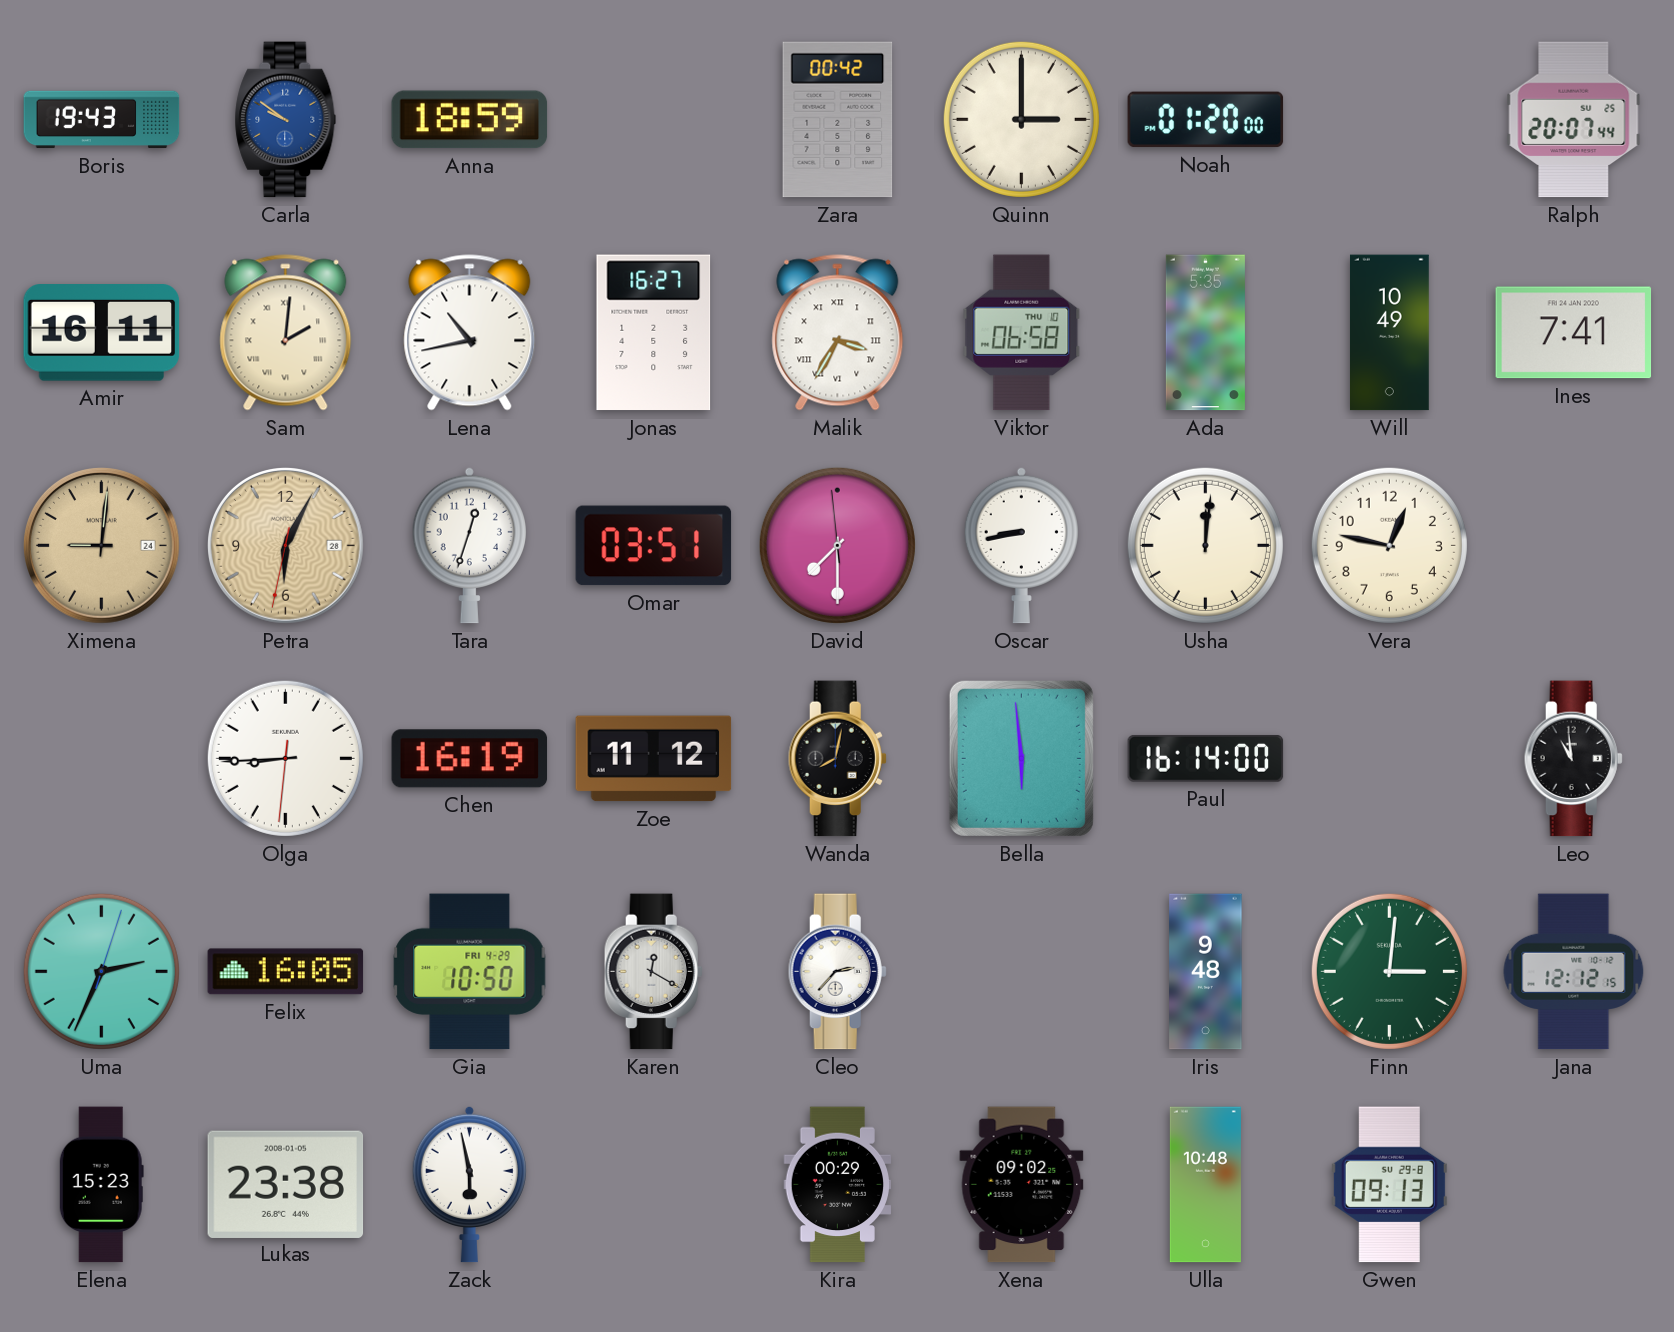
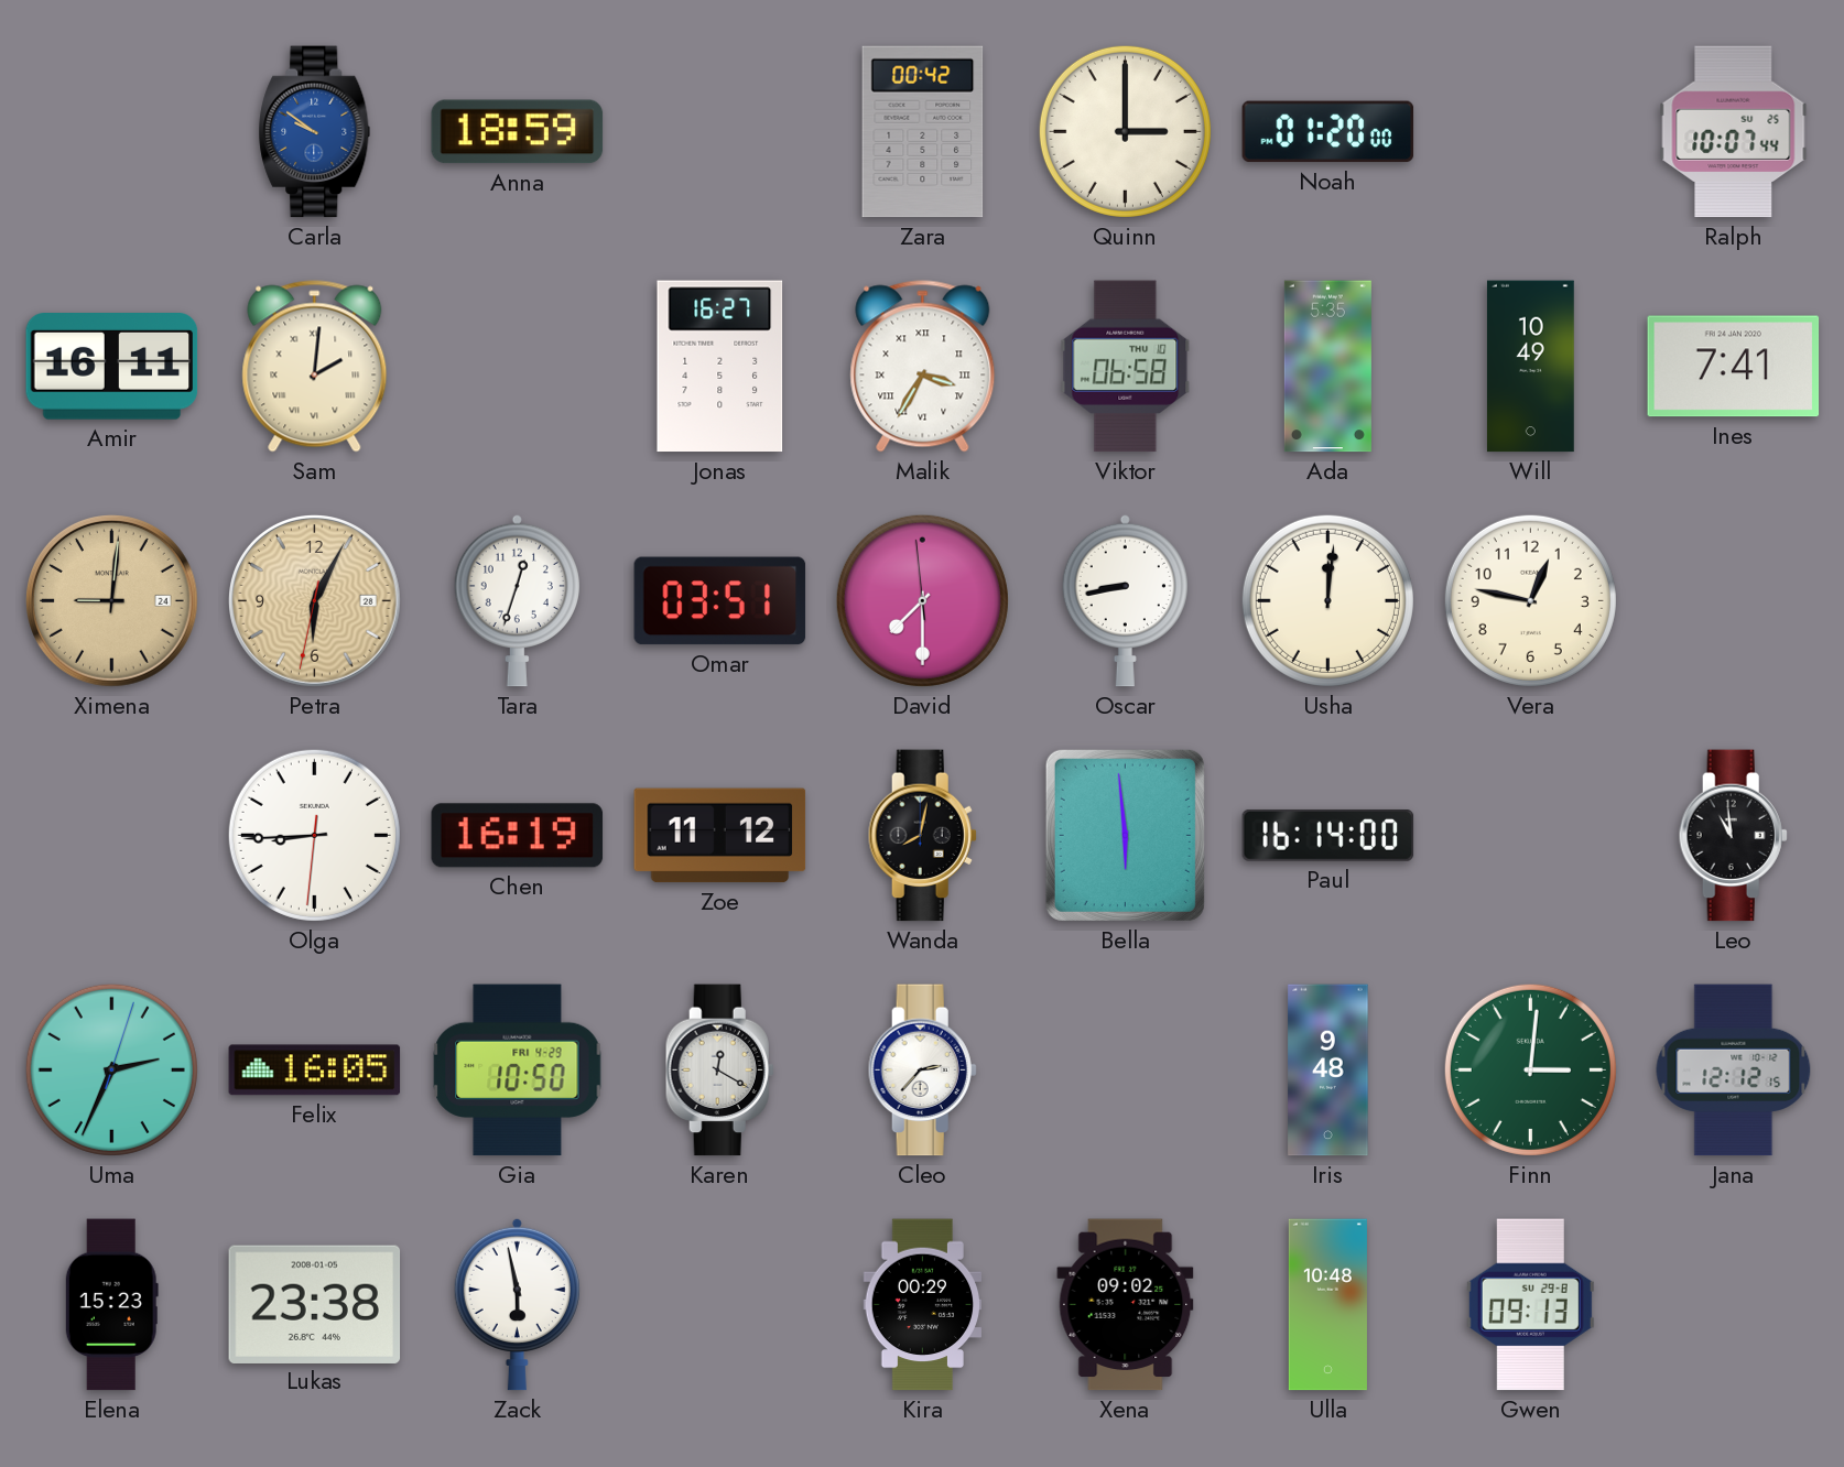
Boris: 19:43 -> none (102, 120)
Ralph: 20:07 -> 10:07 (1734, 132)
Lena: 10:43 -> none (470, 333)
